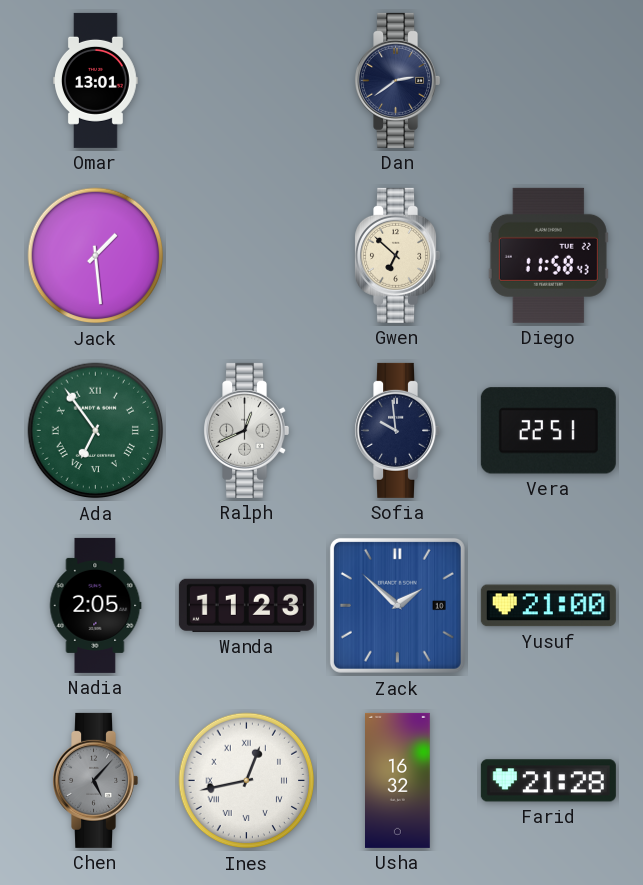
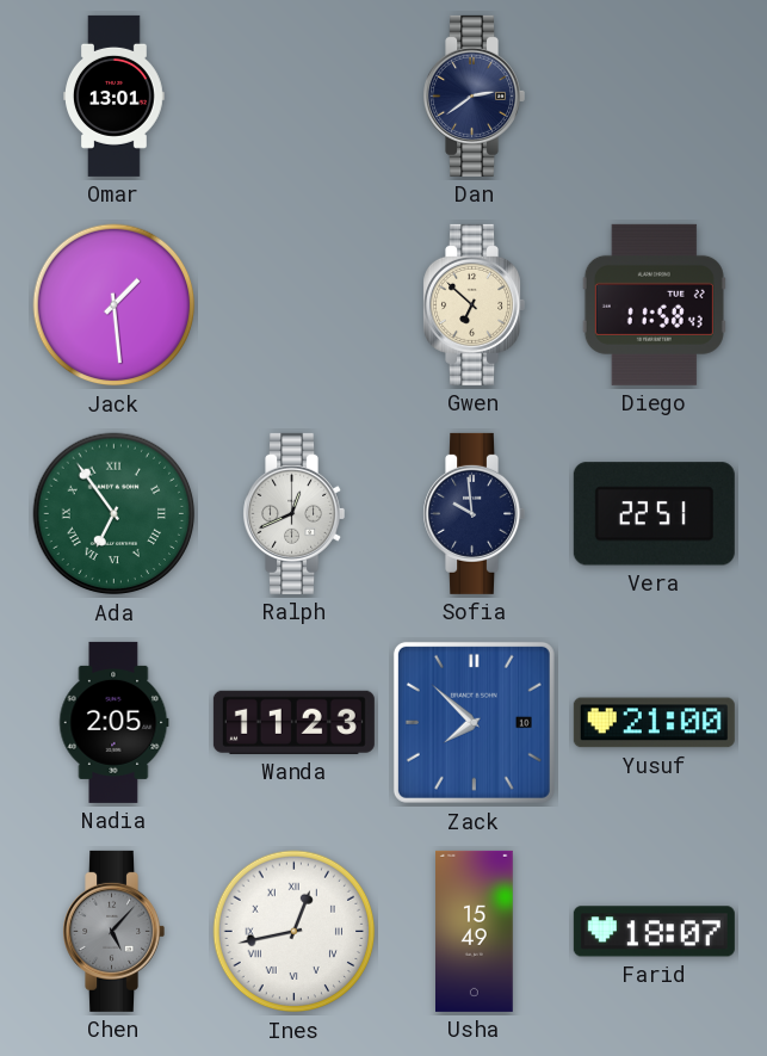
Zack: 1:52 -> 7:52 (474, 722)
Usha: 16:32 -> 15:49 (475, 931)
Farid: 21:28 -> 18:07 (654, 932)
